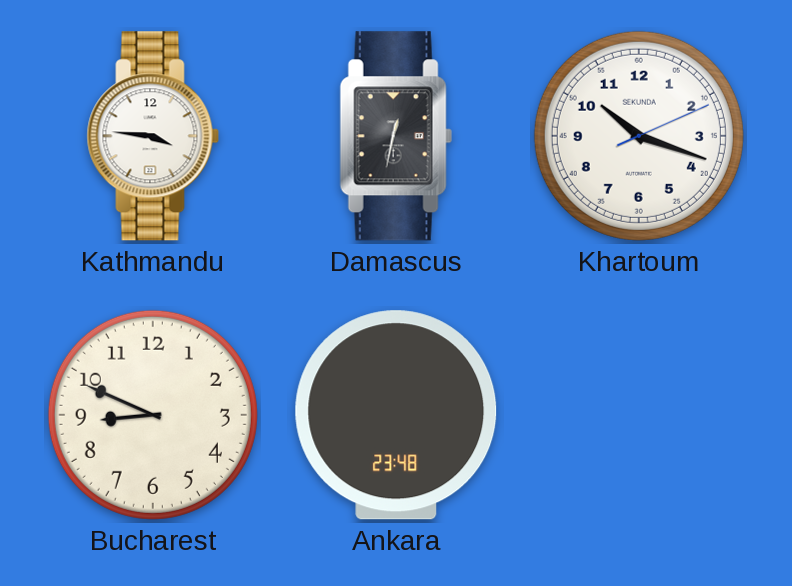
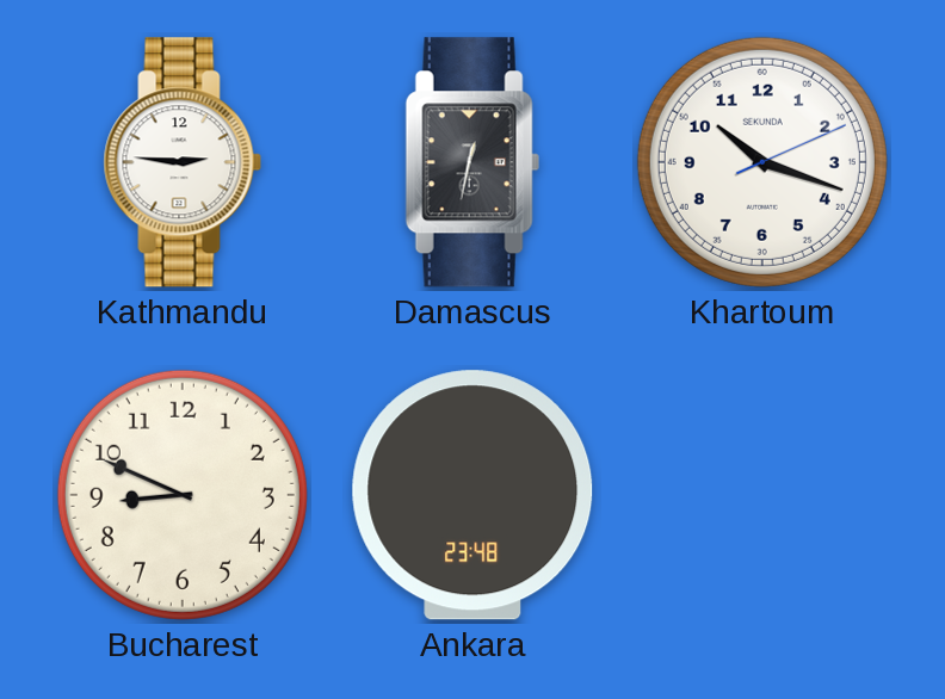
Kathmandu: 3:46 -> 2:46 (183, 162)
